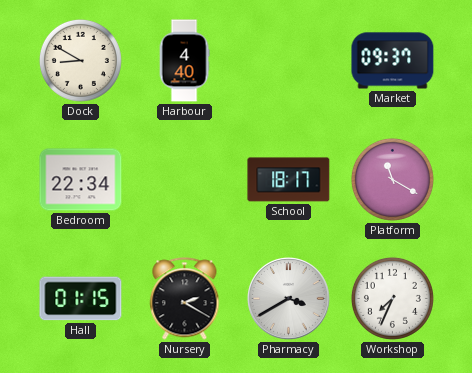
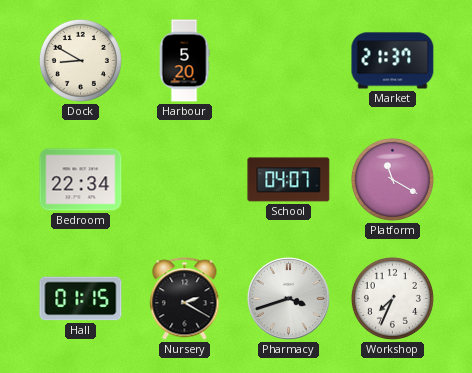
Harbour: 4:40 -> 5:20 (184, 61)
Market: 09:37 -> 21:37 (393, 61)
School: 18:17 -> 04:07 (289, 180)
Pharmacy: 3:40 -> 3:42 (289, 299)
